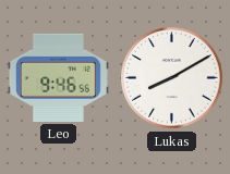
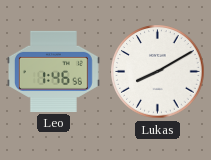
Leo: 9:46 -> 1:46 (53, 71)
